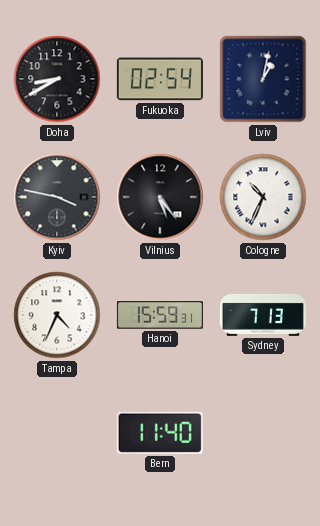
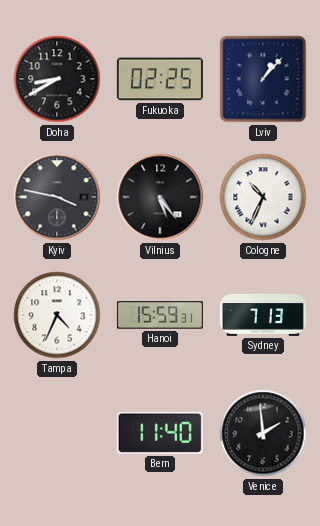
Fukuoka: 02:54 -> 02:25 (160, 79)
Lviv: 1:02 -> 1:07 (263, 79)
Venice: none -> 1:59 (263, 433)
